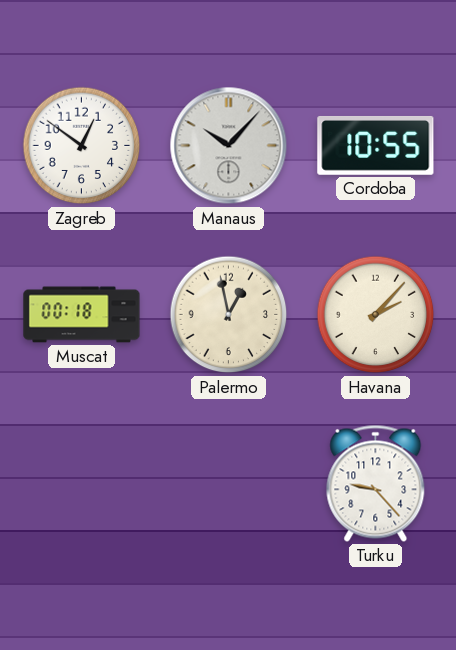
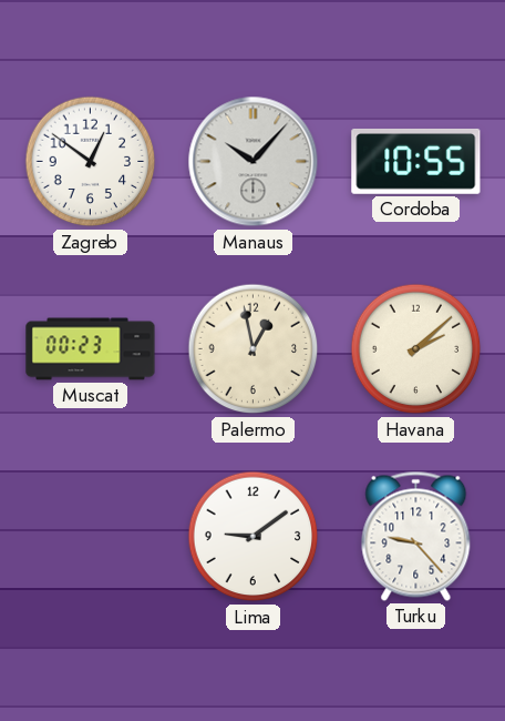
Muscat: 00:18 -> 00:23 (91, 349)
Havana: 2:07 -> 2:08 (416, 349)
Lima: none -> 9:09 (254, 537)
